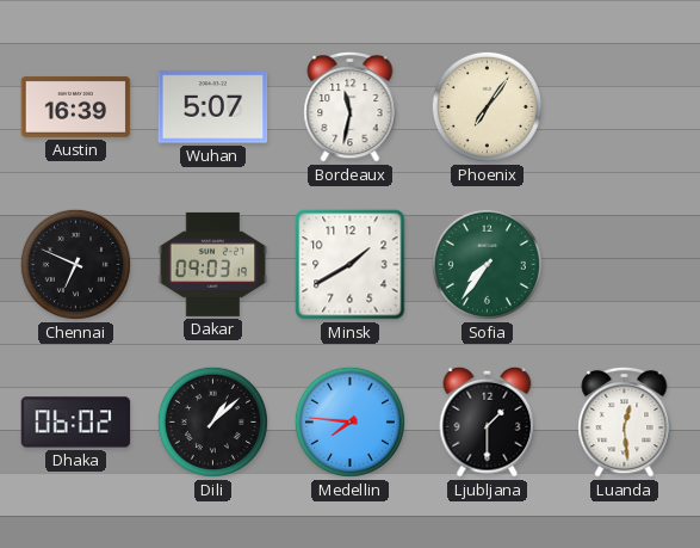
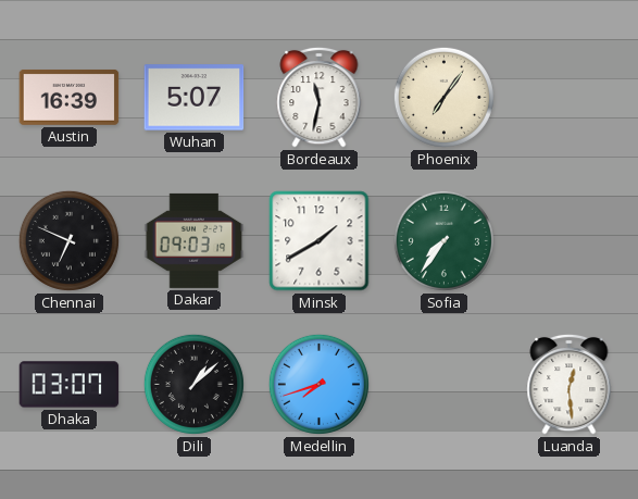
Dhaka: 06:02 -> 03:07 (70, 385)
Medellin: 7:46 -> 7:42 (318, 384)
Ljubljana: 1:30 -> none (488, 421)
